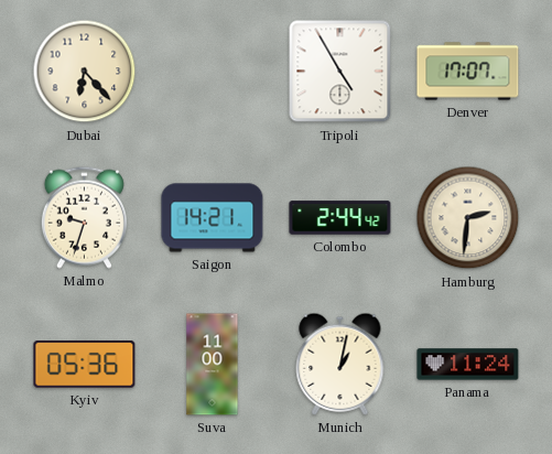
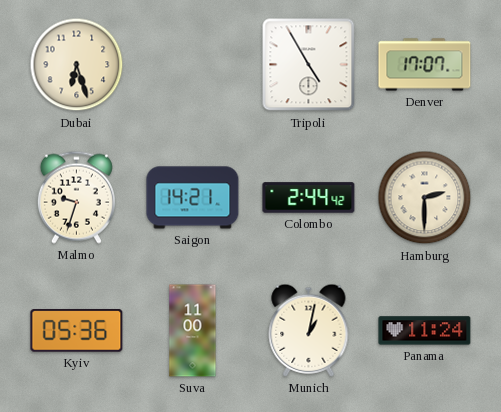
Dubai: 6:23 -> 6:27 (77, 65)
Hamburg: 2:31 -> 2:30 (425, 198)
